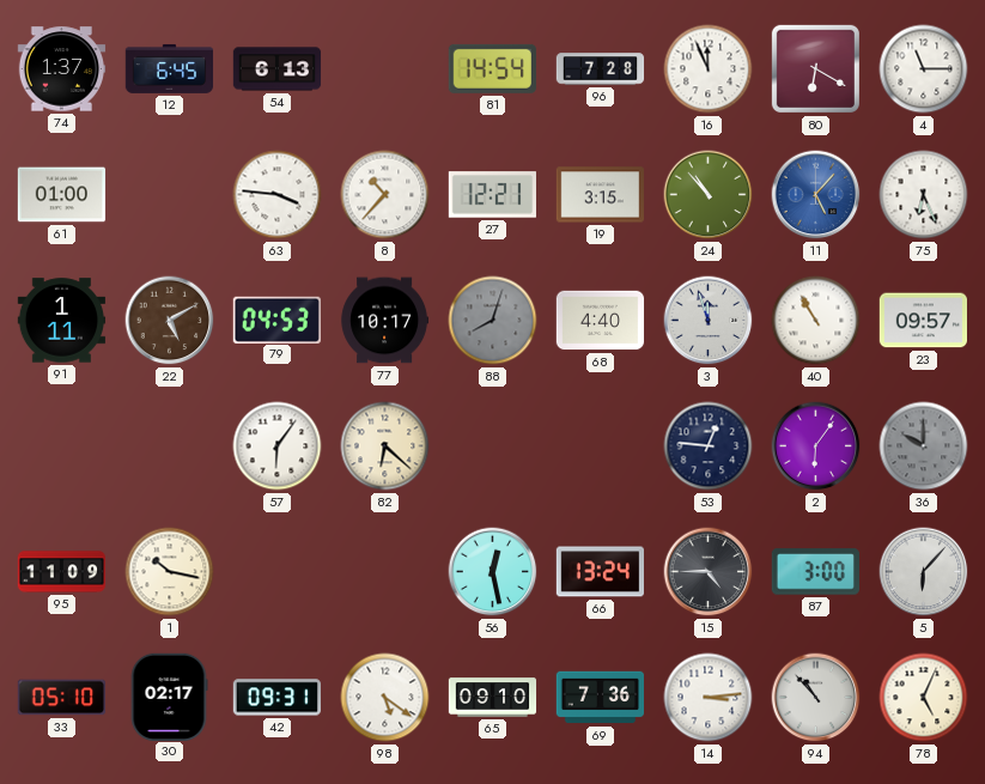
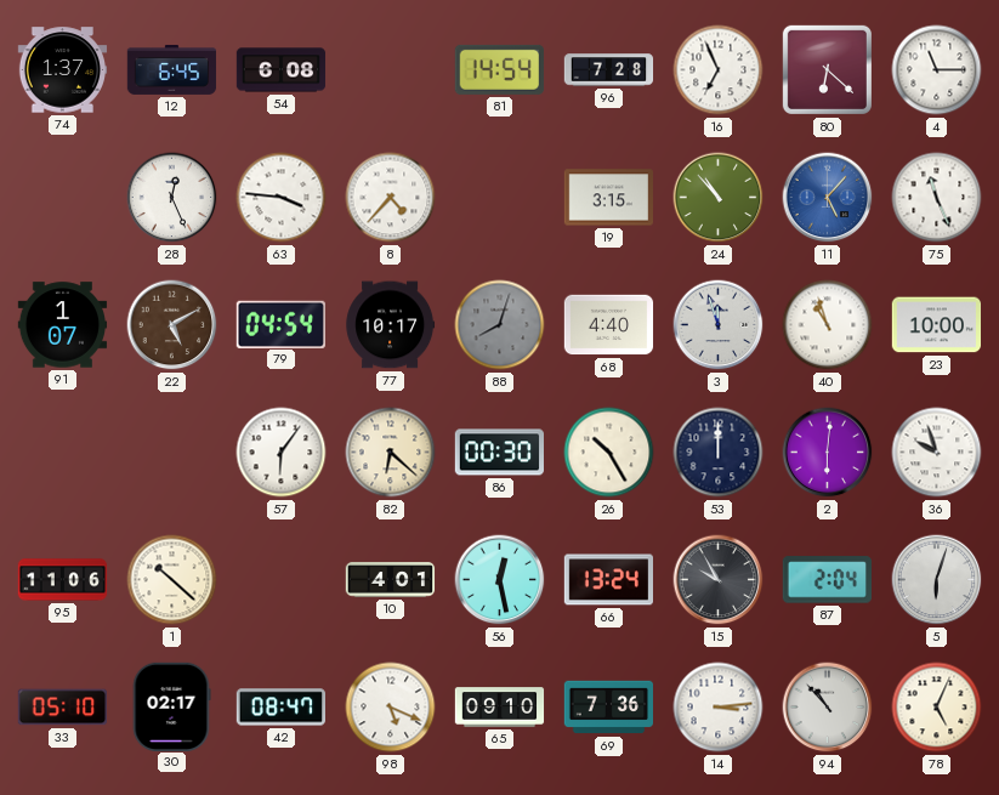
54: 6:13 -> 6:08 (282, 70)
16: 11:56 -> 6:56 (719, 70)
80: 6:20 -> 6:22 (827, 69)
61: 01:00 -> none (62, 195)
28: none -> 12:26 (172, 198)
8: 10:37 -> 4:37 (391, 198)
27: 12:21 -> none (492, 195)
75: 6:26 -> 11:26 (937, 198)
91: 1:11 -> 1:07 (63, 325)
79: 04:53 -> 04:54 (280, 324)
40: 10:55 -> 10:57 (828, 325)
23: 09:57 -> 10:00 (936, 325)
86: none -> 00:30 (500, 453)
26: none -> 10:25 (609, 453)
53: 12:46 -> 12:00 (719, 453)
2: 6:06 -> 6:01 (828, 453)
36: 10:00 -> 9:57 (937, 453)
36 dial: grey -> white (937, 453)
95: 11:09 -> 11:06 (63, 580)
1: 10:17 -> 10:22 (172, 580)
10: none -> 4:01 (391, 580)
15: 4:45 -> 9:55 (719, 580)
87: 3:00 -> 2:04 (827, 580)
5: 6:07 -> 6:03 (937, 580)
42: 09:31 -> 08:47 (280, 708)
98: 5:21 -> 5:19 (391, 708)
